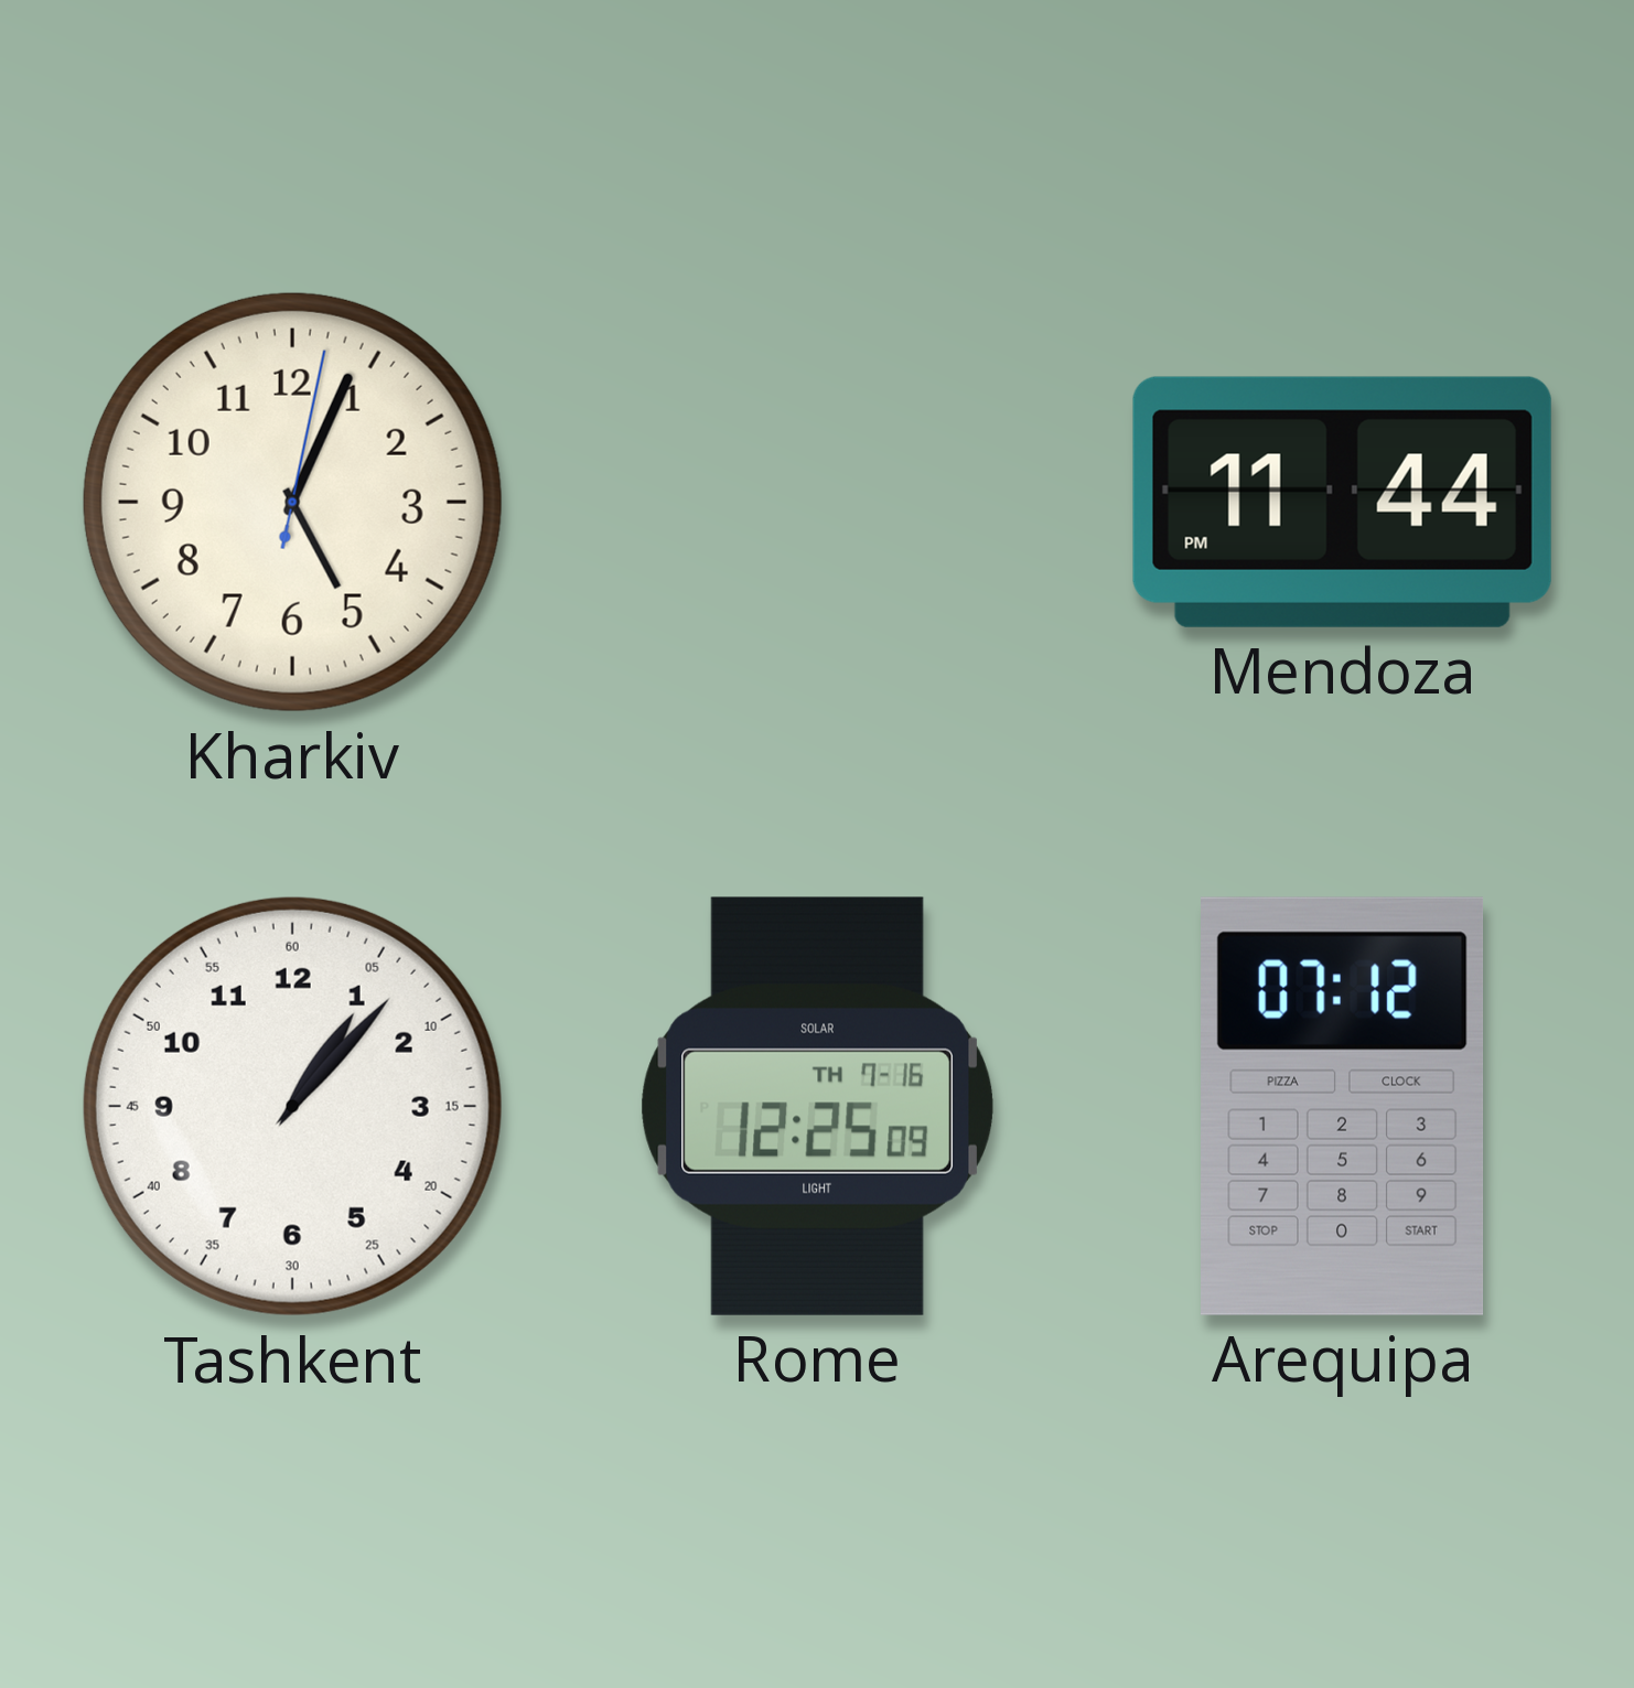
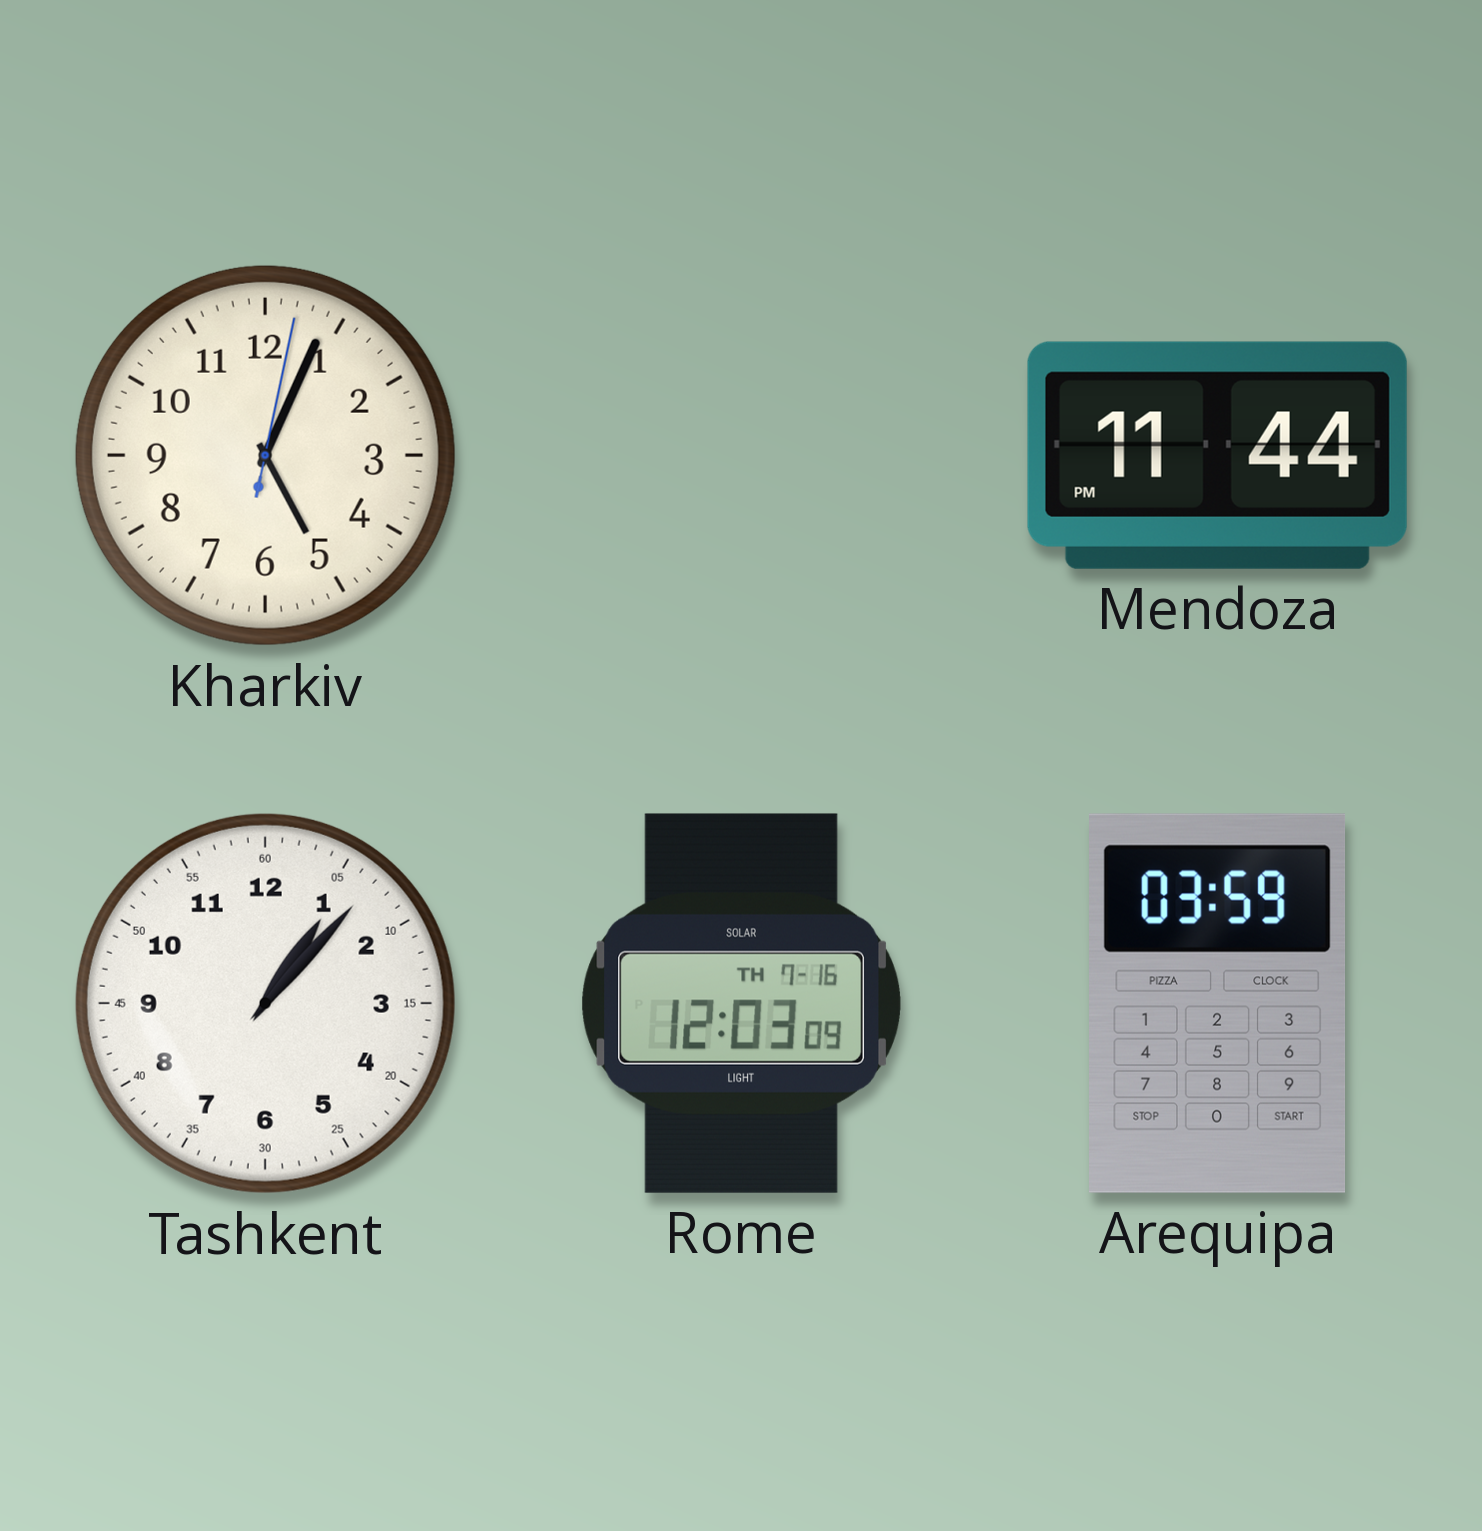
Rome: 12:25 -> 12:03 (741, 1003)
Arequipa: 07:12 -> 03:59 (1218, 1003)
